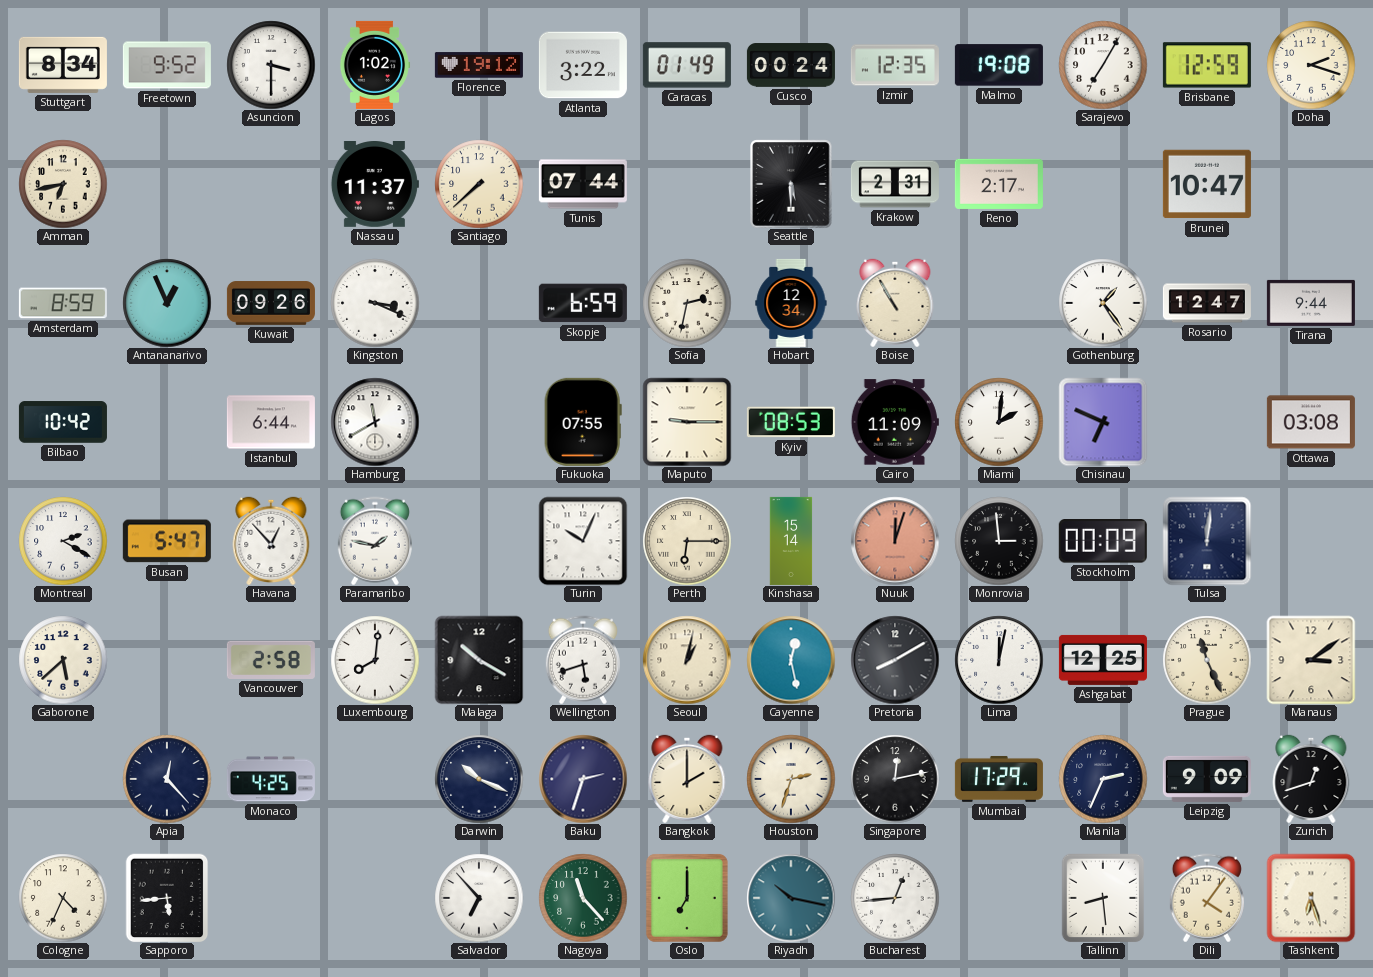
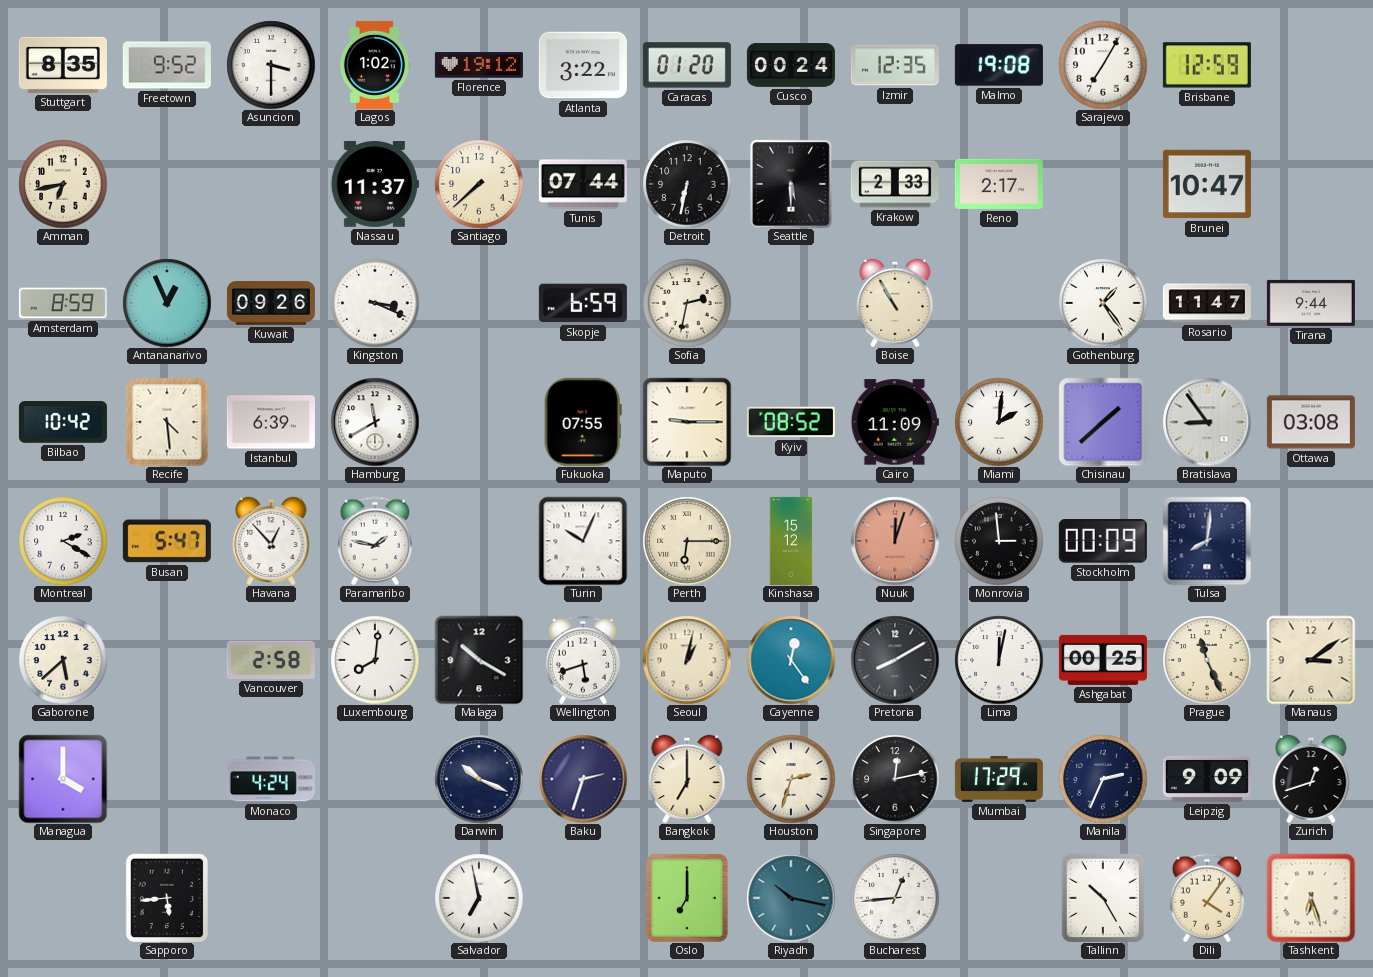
Stuttgart: 8:34 -> 8:35 (63, 65)
Caracas: 01:49 -> 01:20 (687, 65)
Doha: 2:18 -> none (1311, 65)
Detroit: none -> 6:32 (687, 184)
Krakow: 2:31 -> 2:33 (895, 184)
Hobart: 12:34 -> none (791, 303)
Rosario: 12:47 -> 11:47 (1207, 303)
Recife: none -> 4:29 (167, 422)
Istanbul: 6:44 -> 6:39 (271, 422)
Kyiv: 08:53 -> 08:52 (791, 422)
Chisinau: 6:49 -> 1:38 (1103, 422)
Bratislava: none -> 8:54 (1207, 422)
Kinshasa: 15:14 -> 15:12 (791, 541)
Tulsa: 12:01 -> 8:01 (1207, 541)
Cayenne: 12:28 -> 12:24 (791, 660)
Ashgabat: 12:25 -> 00:25 (1103, 660)
Managua: none -> 4:00 (63, 779)
Apia: 12:23 -> none (167, 779)
Monaco: 4:25 -> 4:24 (271, 779)
Bangkok: 2:00 -> 7:00 (687, 778)
Cologne: 4:34 -> none (63, 898)
Salvador: 6:53 -> 6:58 (479, 898)
Nagoya: 11:23 -> none (583, 898)
Tallinn: 8:29 -> 10:25 (1103, 898)
